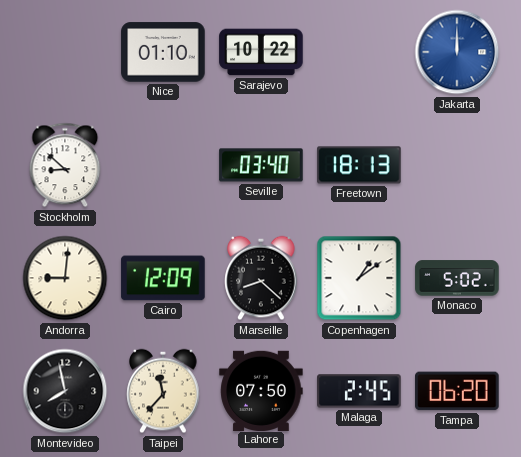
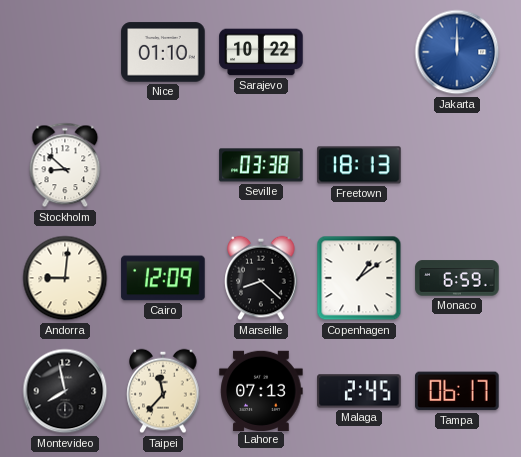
Seville: 03:40 -> 03:38 (261, 165)
Monaco: 5:02 -> 6:59 (457, 278)
Lahore: 07:50 -> 07:13 (261, 390)
Tampa: 06:20 -> 06:17 (457, 391)
